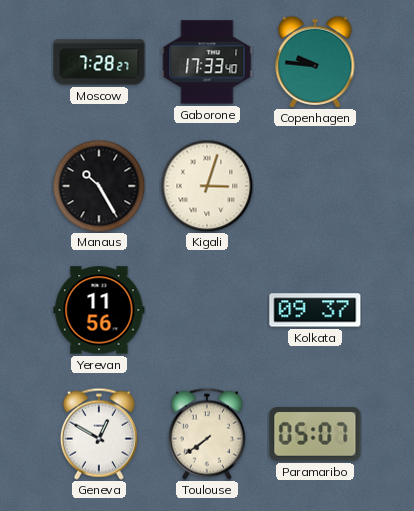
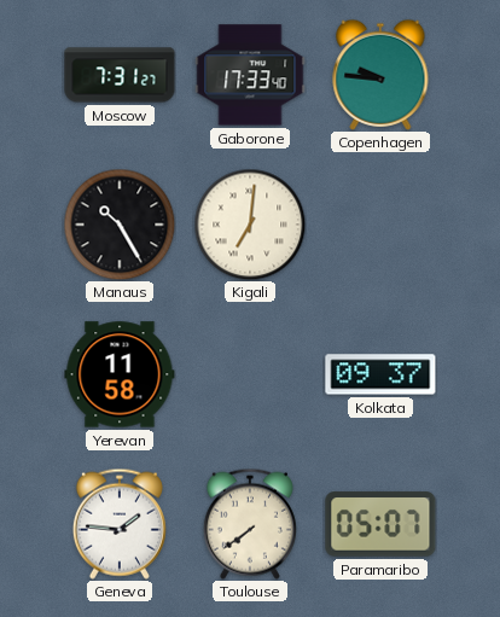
Moscow: 7:28 -> 7:31 (120, 75)
Kigali: 3:03 -> 7:01 (250, 225)
Yerevan: 11:56 -> 11:58 (120, 374)
Geneva: 12:50 -> 1:46 (120, 524)
